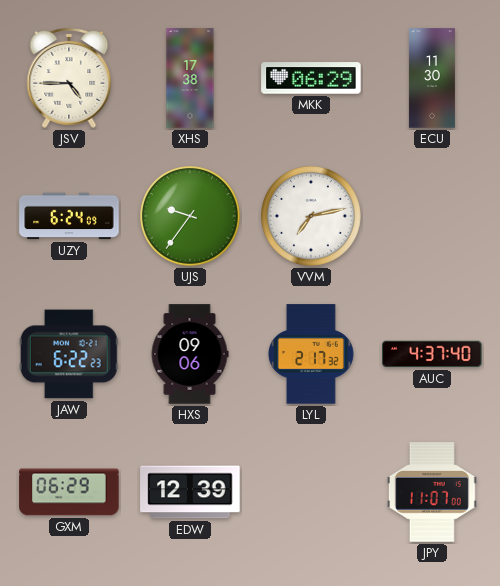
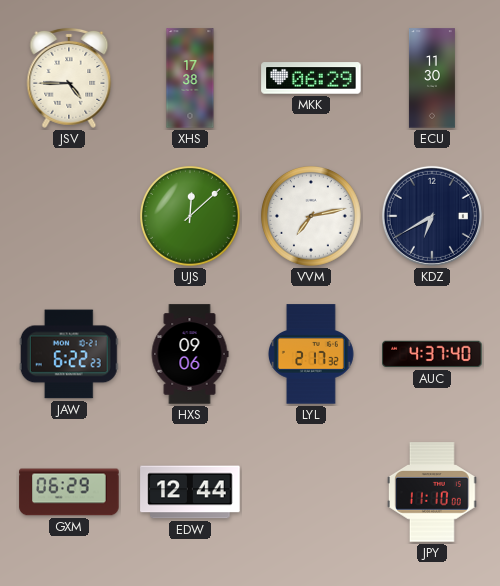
UZY: 6:24 -> none (69, 216)
UJS: 9:36 -> 12:08 (191, 217)
KDZ: none -> 6:40 (432, 216)
EDW: 12:39 -> 12:44 (190, 492)
JPY: 11:07 -> 11:10 (432, 492)
